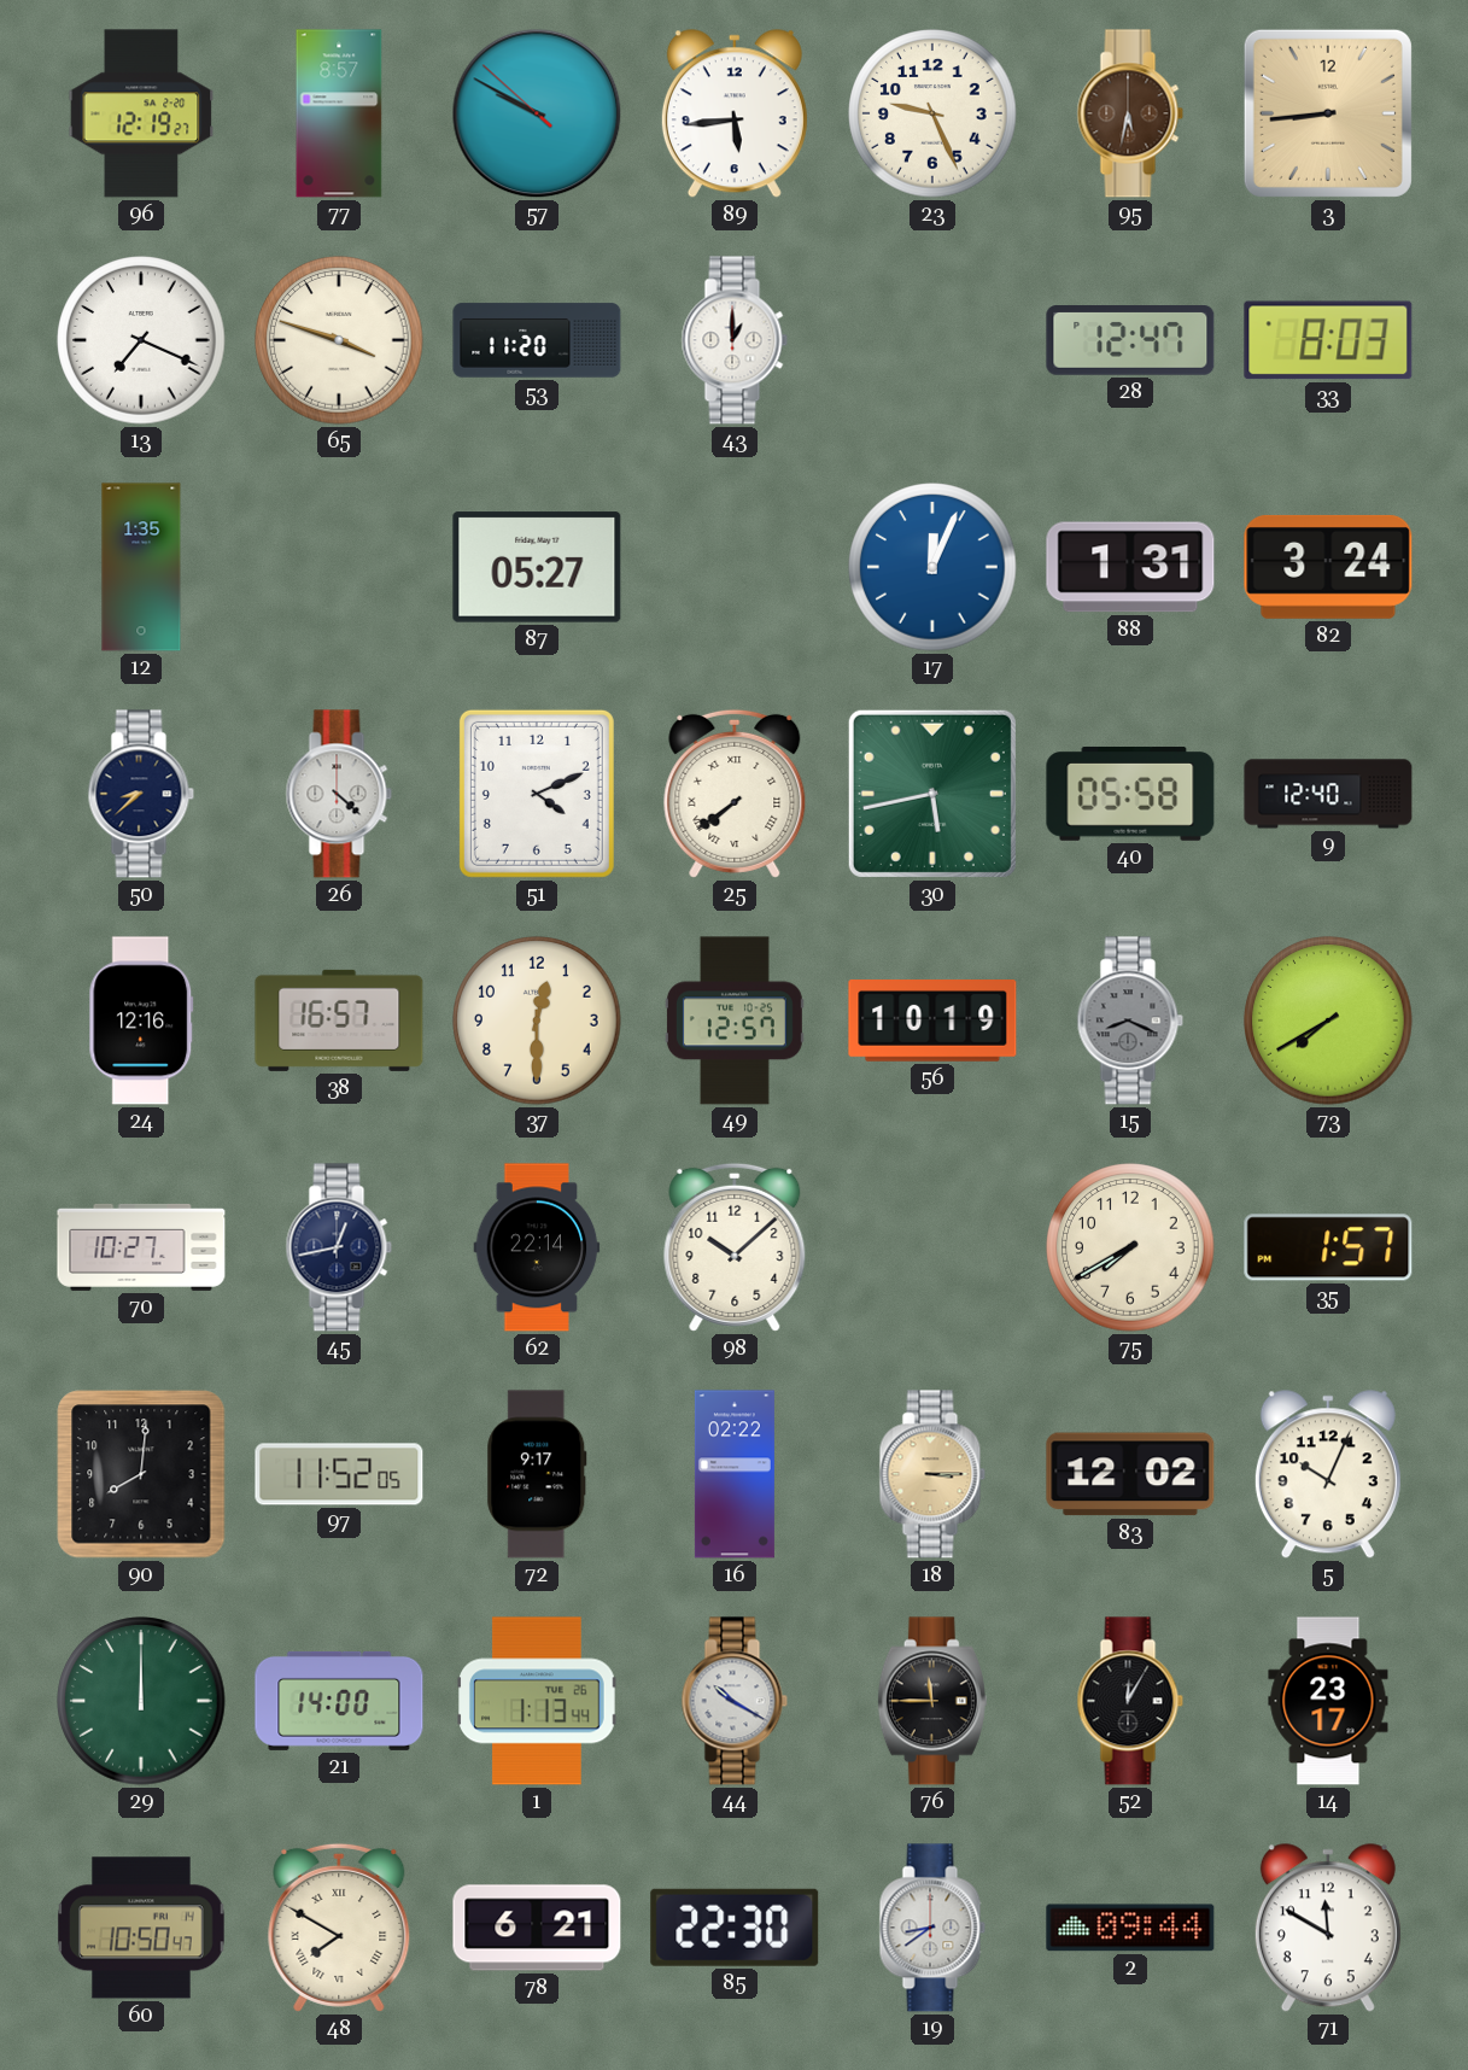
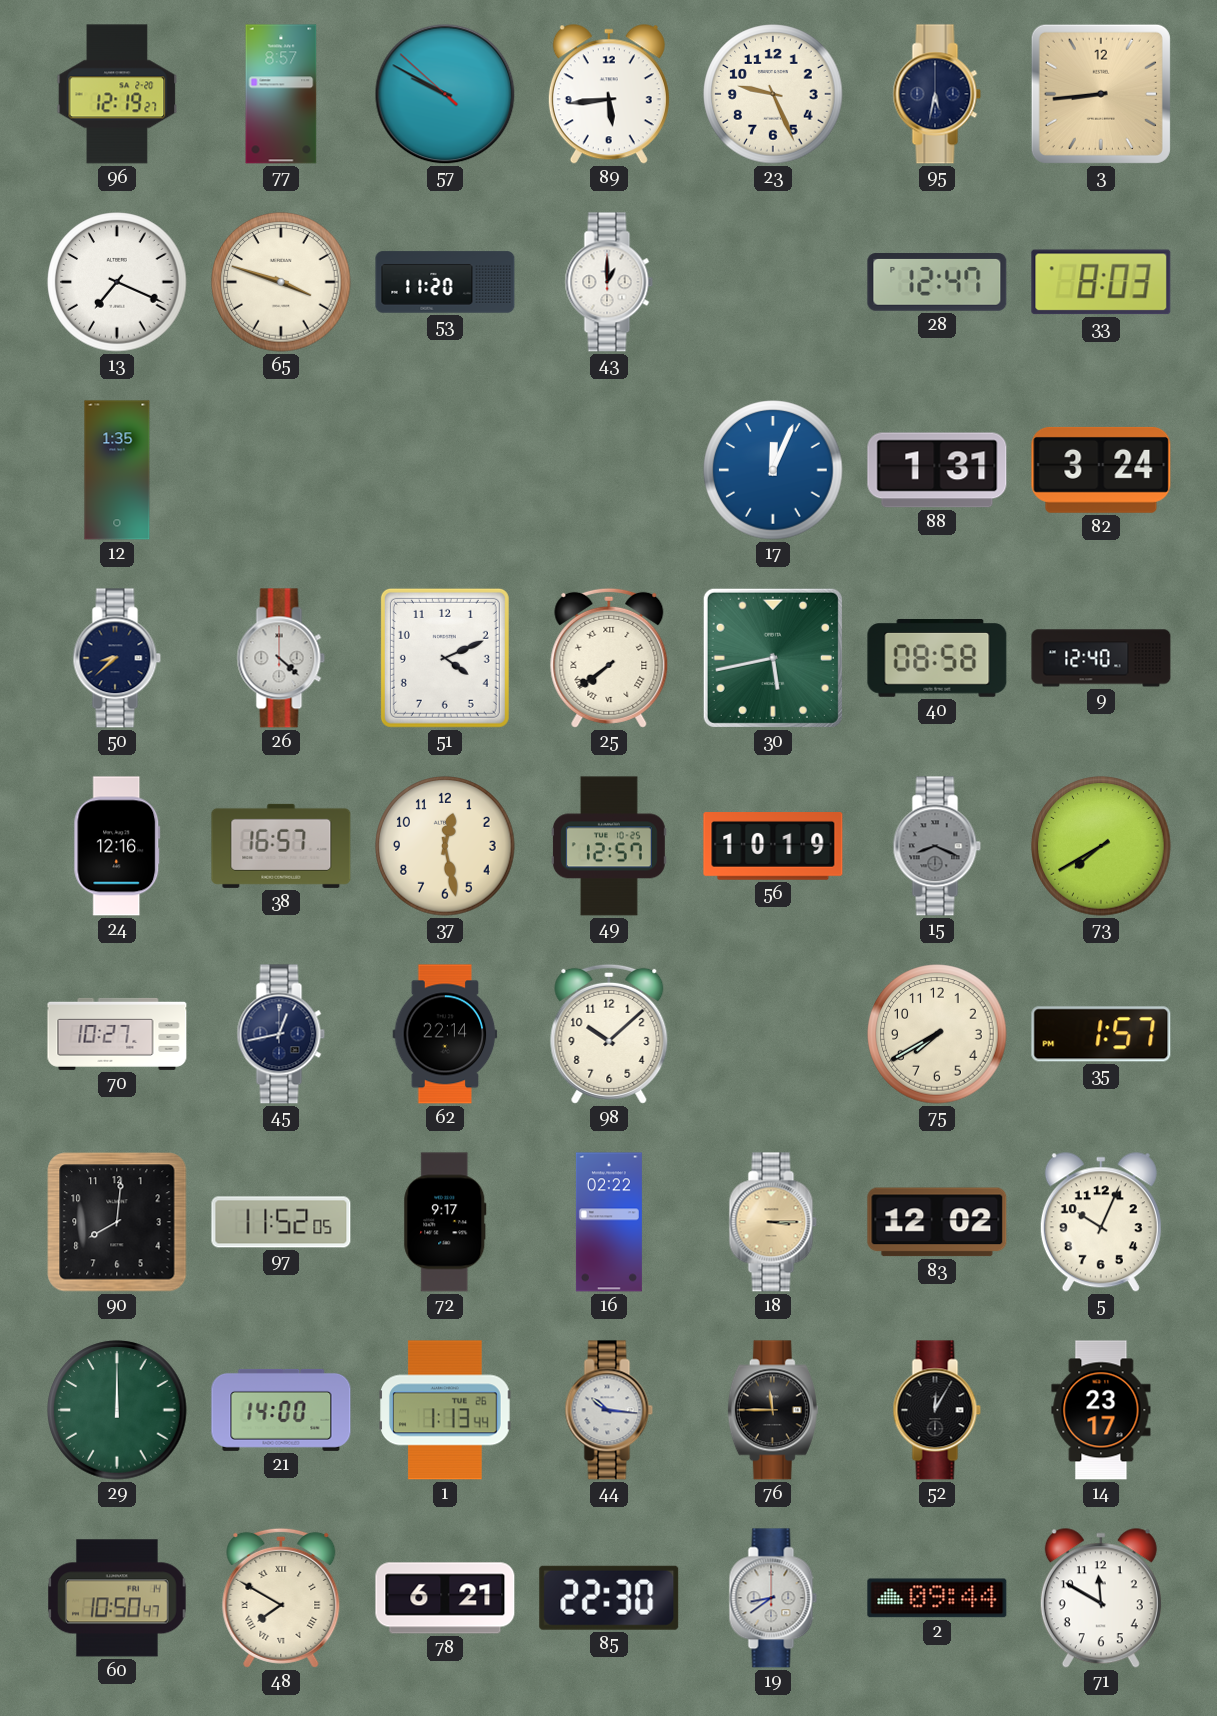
95 dial: brown -> navy (937, 94)
87: 05:27 -> none (537, 567)
40: 05:58 -> 08:58 (937, 659)
37: 12:30 -> 12:28 (445, 846)
44: 10:20 -> 10:16 (609, 1410)
